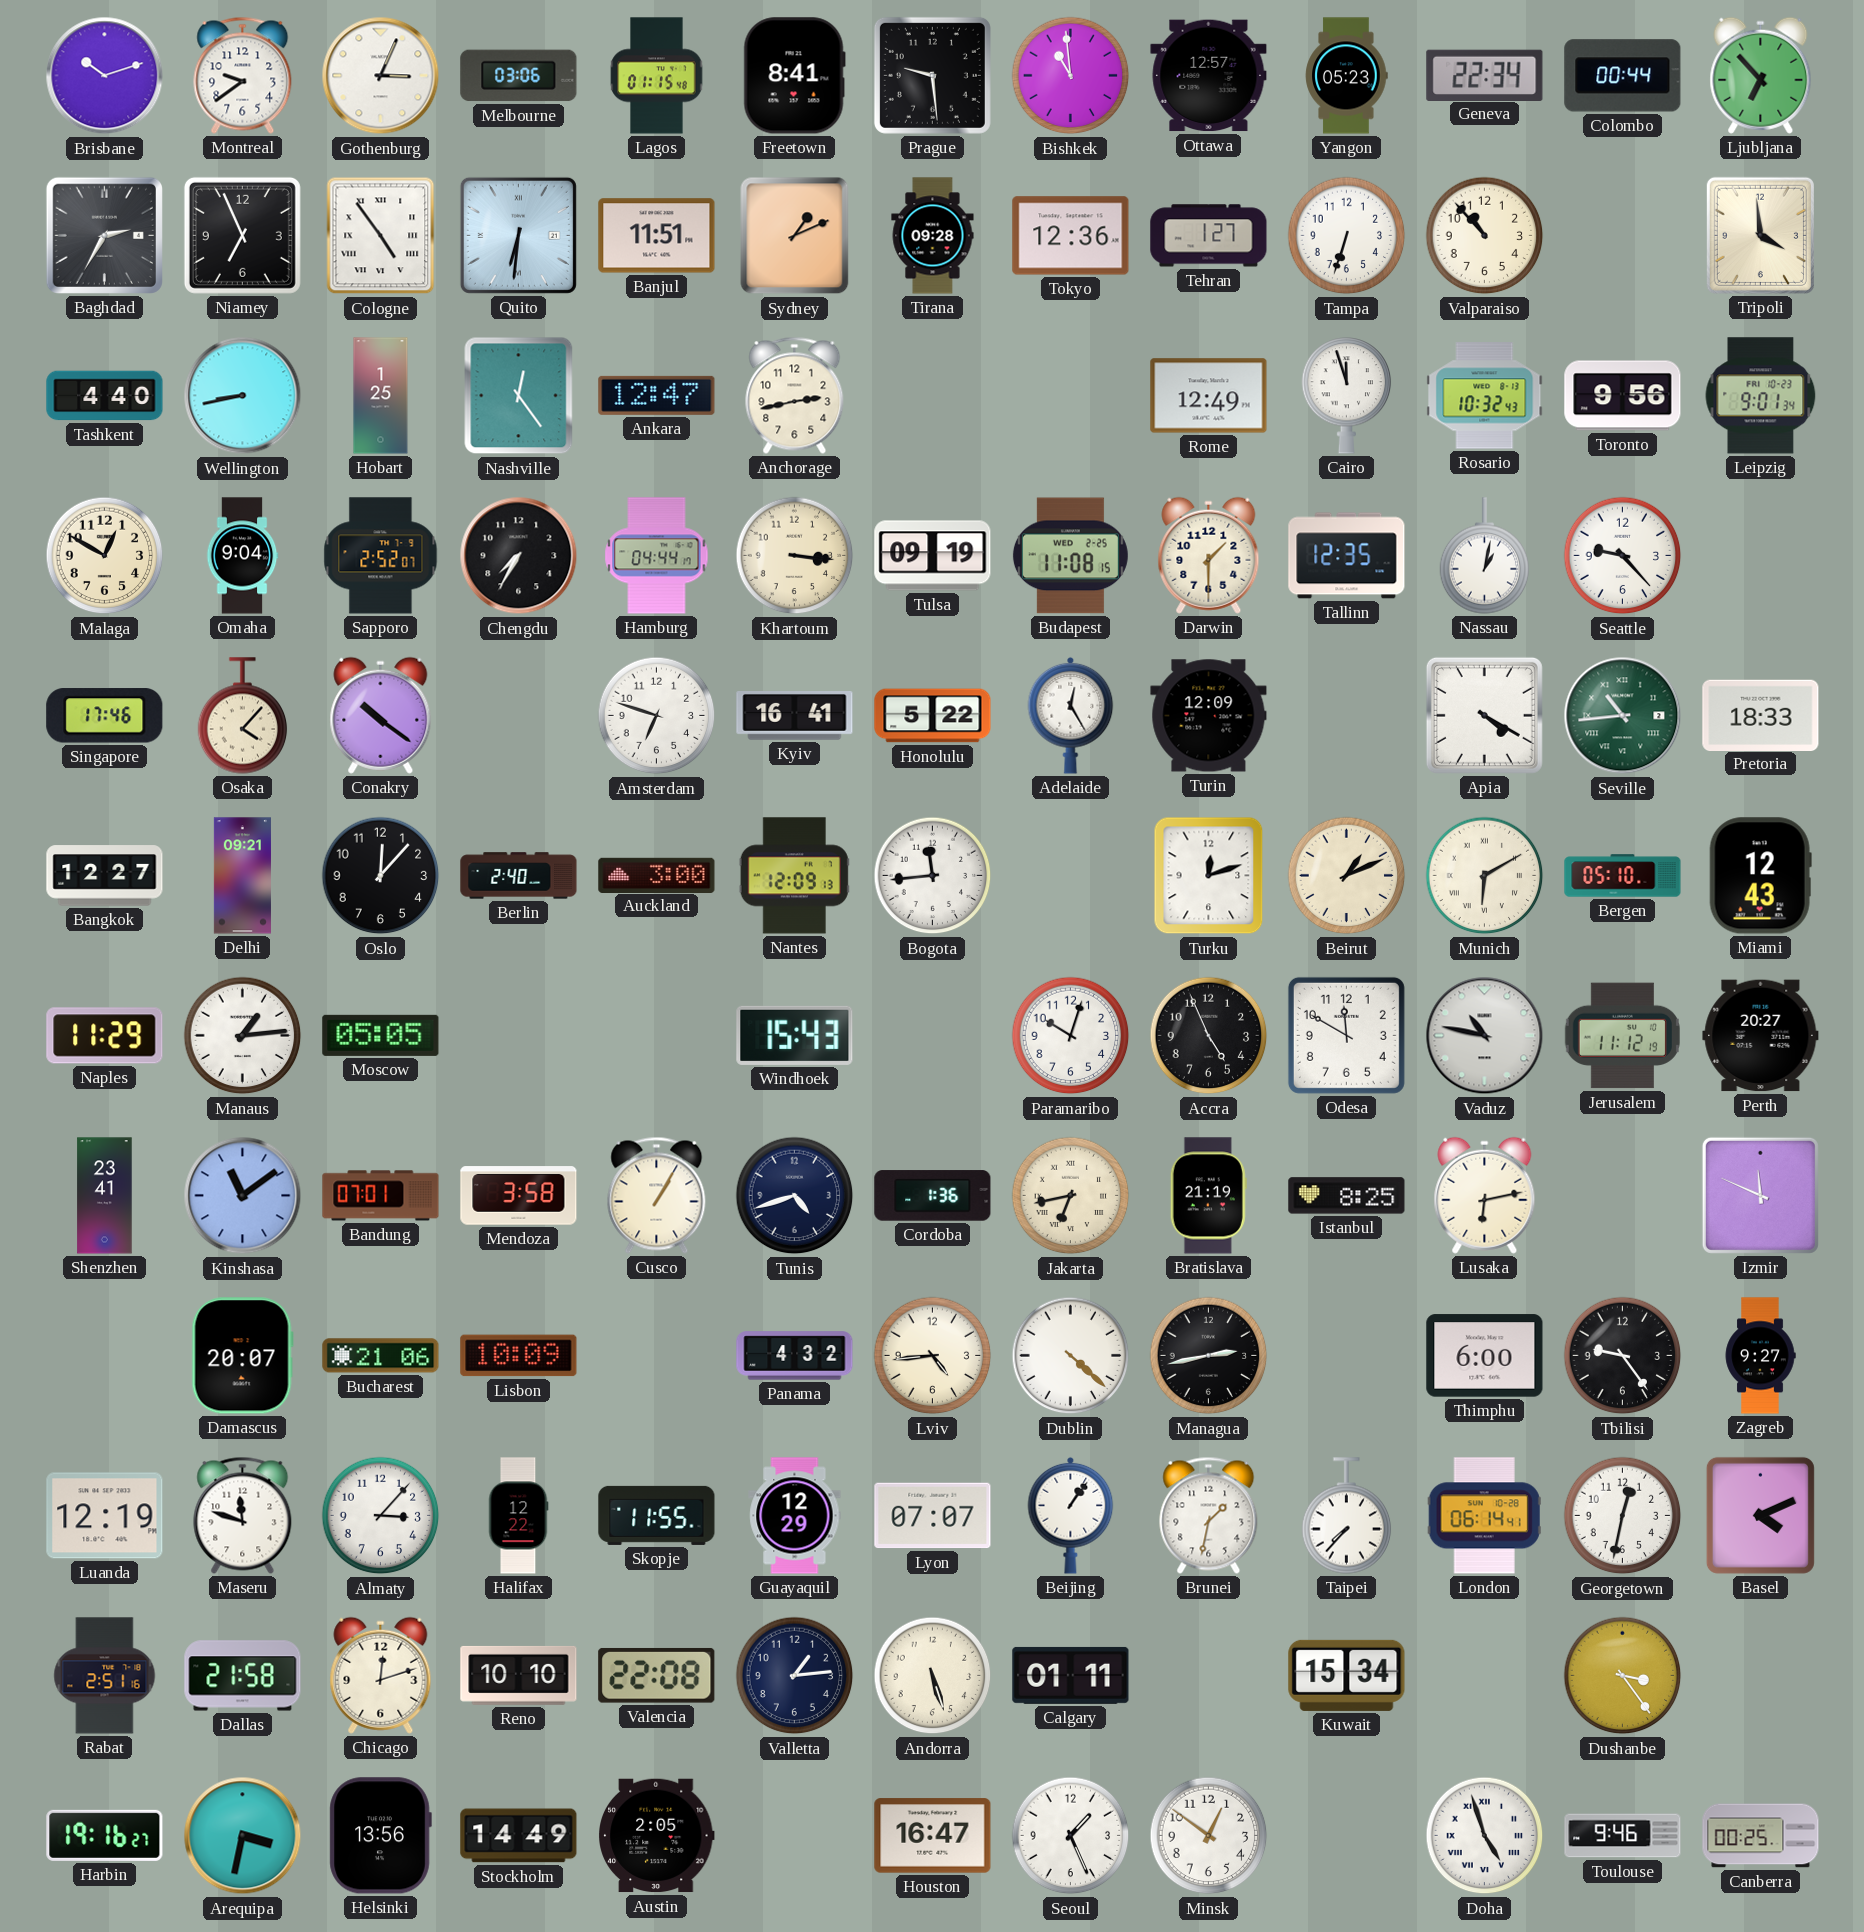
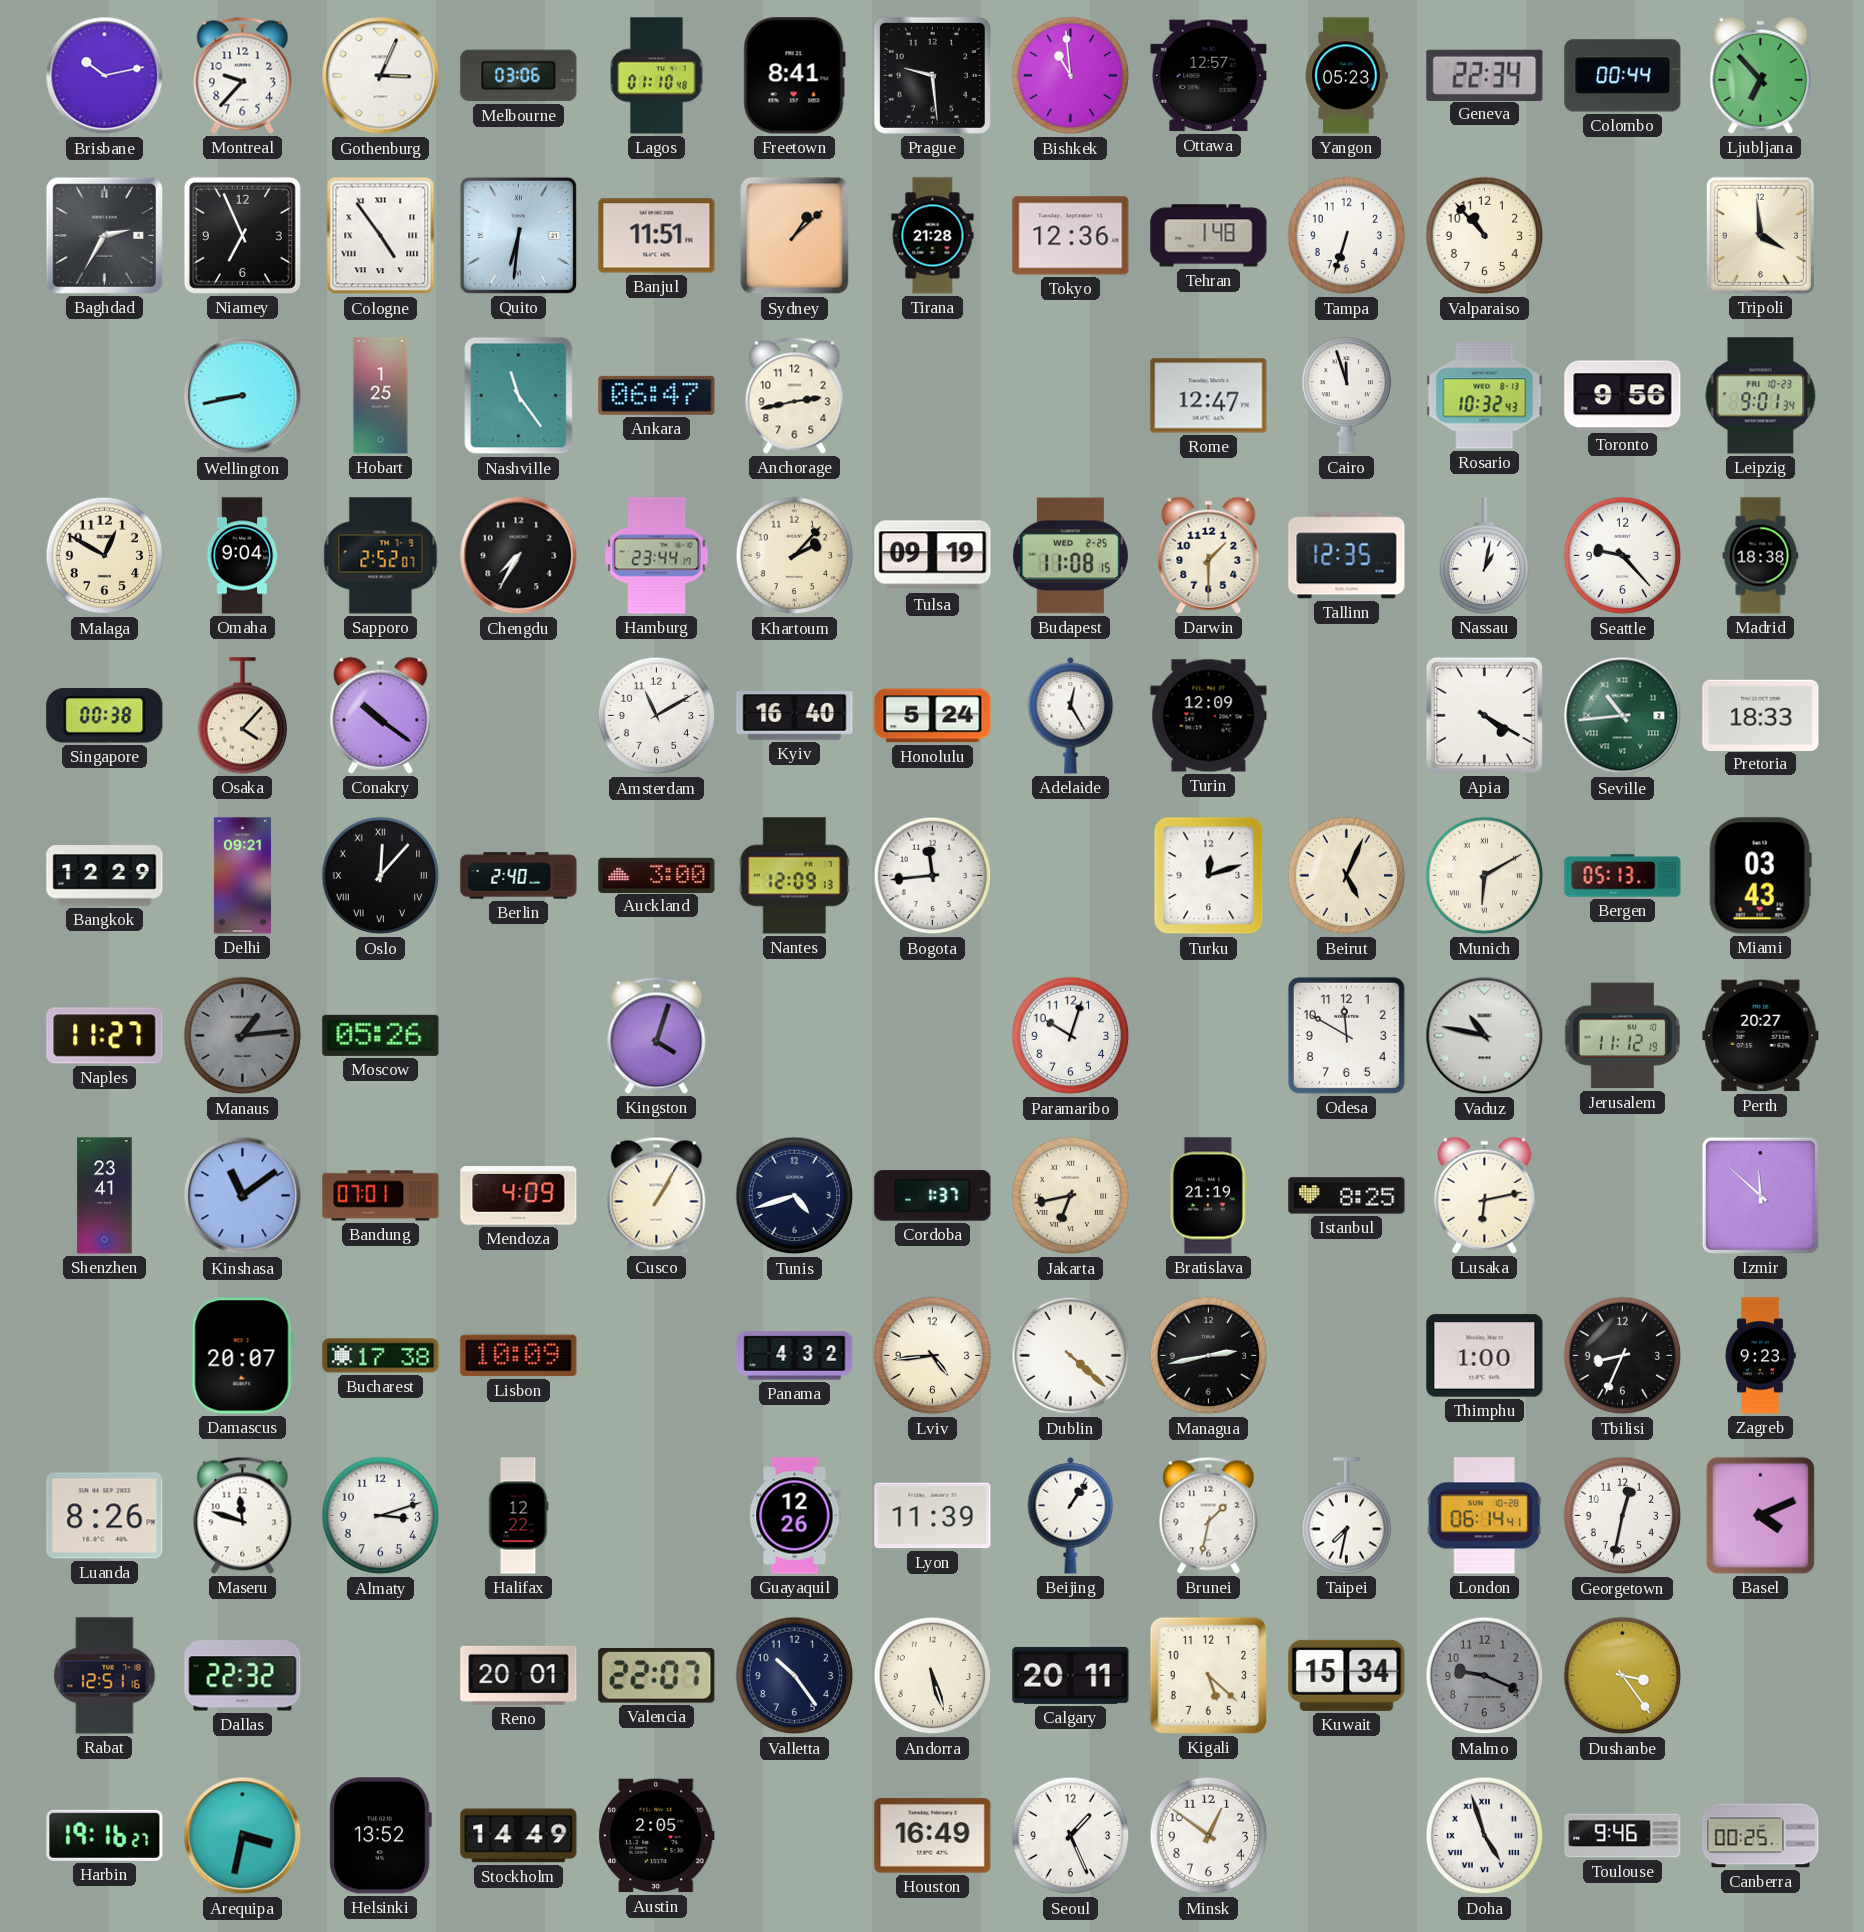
Brisbane: 10:12 -> 10:13 (105, 76)
Montreal: 9:39 -> 9:37 (243, 75)
Lagos: 01:15 -> 01:10 (657, 76)
Sydney: 1:11 -> 1:08 (795, 236)
Tirana: 09:28 -> 21:28 (933, 236)
Tehran: 1:27 -> 1:48 (1209, 236)
Tashkent: 4:40 -> none (105, 396)
Nashville: 12:24 -> 11:24 (519, 396)
Ankara: 12:47 -> 06:47 (657, 395)
Rome: 12:49 -> 12:47 (1209, 396)
Hamburg: 04:44 -> 23:44 (657, 556)
Khartoum: 3:16 -> 2:07 (795, 556)
Madrid: none -> 18:38 (1761, 556)
Singapore: 17:46 -> 00:38 (105, 716)
Amsterdam: 6:48 -> 11:10 (657, 716)
Kyiv: 16:41 -> 16:40 (795, 716)
Honolulu: 5:22 -> 5:24 (933, 716)
Bangkok: 12:27 -> 12:29 (105, 876)
Oslo numerals: Arabic -> Roman (381, 876)
Beirut: 1:11 -> 5:04 (1347, 876)
Bergen: 05:10 -> 05:13 (1623, 876)
Miami: 12:43 -> 03:43 (1760, 876)
Naples: 11:29 -> 11:27 (105, 1036)
Manaus dial: white -> grey (243, 1036)
Moscow: 05:05 -> 05:26 (381, 1035)
Kingston: none -> 4:03 (657, 1035)
Windhoek: 15:43 -> none (795, 1035)
Accra: 4:56 -> none (1209, 1036)
Mendoza: 3:58 -> 4:09 (519, 1196)
Cordoba: 1:36 -> 1:37 (933, 1196)
Izmir: 11:49 -> 11:52 (1760, 1195)
Bucharest: 21:06 -> 17:38 (381, 1356)
Thimphu: 6:00 -> 1:00 (1485, 1356)
Tbilisi: 9:24 -> 8:34 (1623, 1356)
Zagreb: 9:27 -> 9:23 (1760, 1356)
Luanda: 12:19 -> 8:26 (105, 1516)
Almaty: 3:07 -> 3:12 (381, 1516)
Skopje: 11:55 -> none (657, 1515)
Guayaquil: 12:29 -> 12:26 (795, 1516)
Lyon: 07:07 -> 11:39 (933, 1516)
Taipei: 7:37 -> 7:32 (1347, 1516)
Rabat: 2:51 -> 12:51 (105, 1676)
Dallas: 21:58 -> 22:32 (243, 1676)
Chicago: 12:12 -> none (381, 1675)
Reno: 10:10 -> 20:01 (519, 1675)
Valencia: 22:08 -> 22:07 (657, 1675)
Valletta: 1:14 -> 10:24 (795, 1676)
Calgary: 01:11 -> 20:11 (1071, 1675)
Kigali: none -> 5:22 (1208, 1675)
Malmo: none -> 9:19 (1485, 1676)
Helsinki: 13:56 -> 13:52 (380, 1836)
Houston: 16:47 -> 16:49 (933, 1836)
